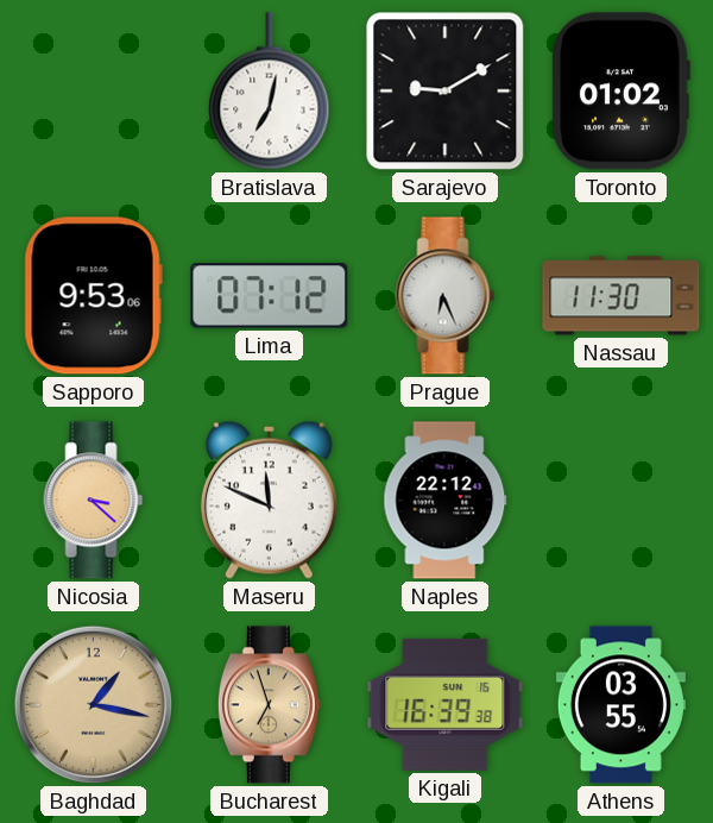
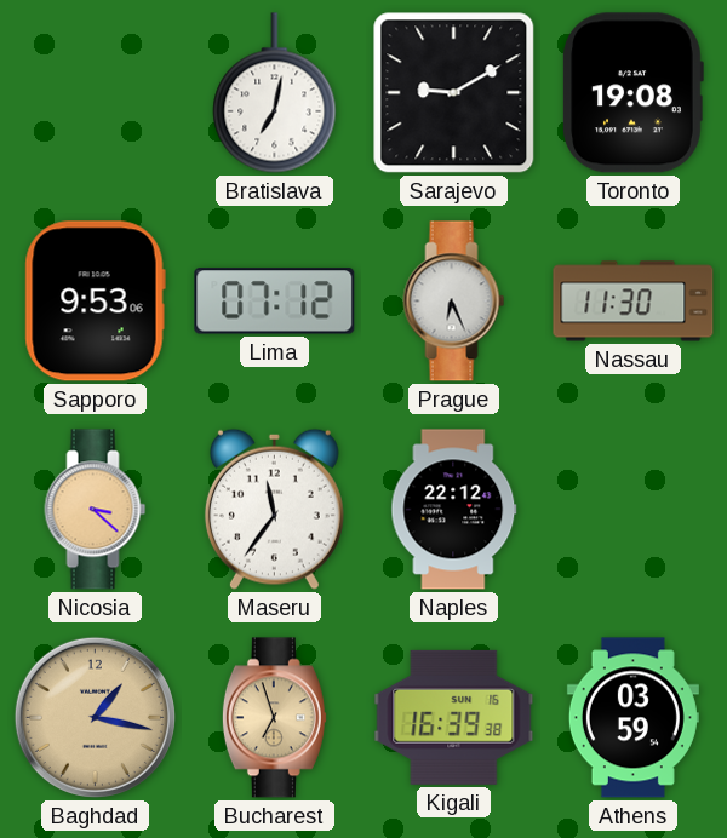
Toronto: 01:02 -> 19:08 (632, 93)
Maseru: 11:49 -> 11:36 (274, 509)
Athens: 03:55 -> 03:59 (632, 718)
